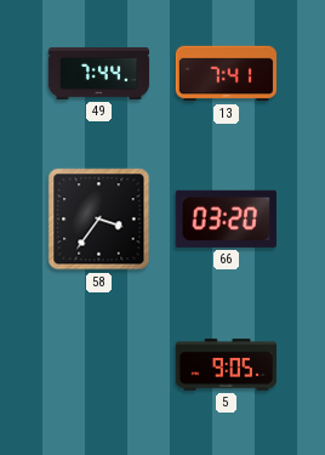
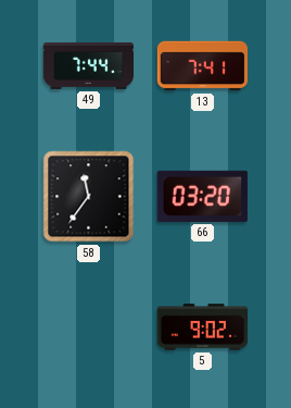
58: 3:36 -> 11:36 (89, 197)
5: 9:05 -> 9:02 (203, 327)
